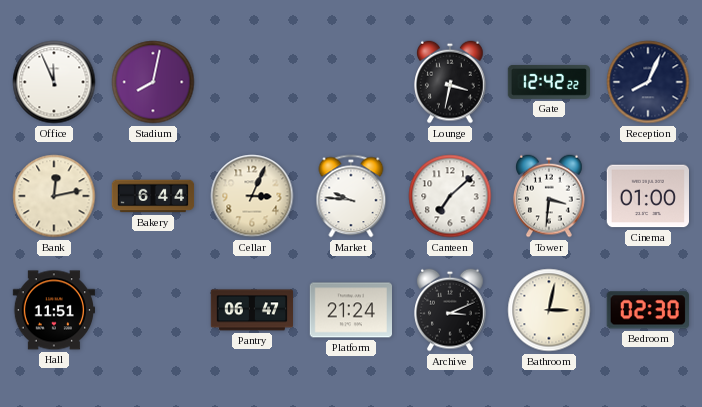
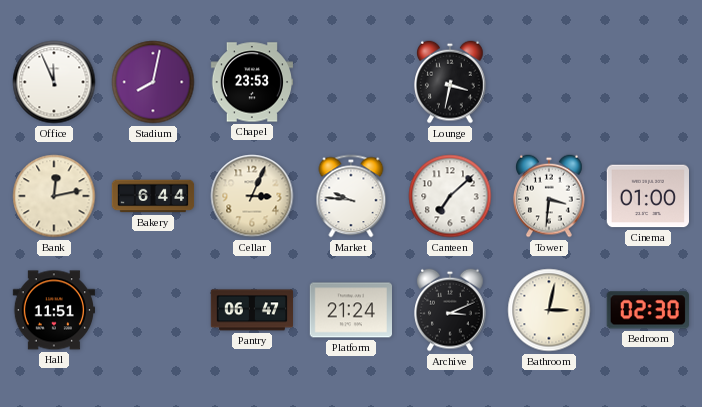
Chapel: none -> 23:53 (251, 82)
Gate: 12:42 -> none (548, 82)
Reception: 8:04 -> none (648, 82)
